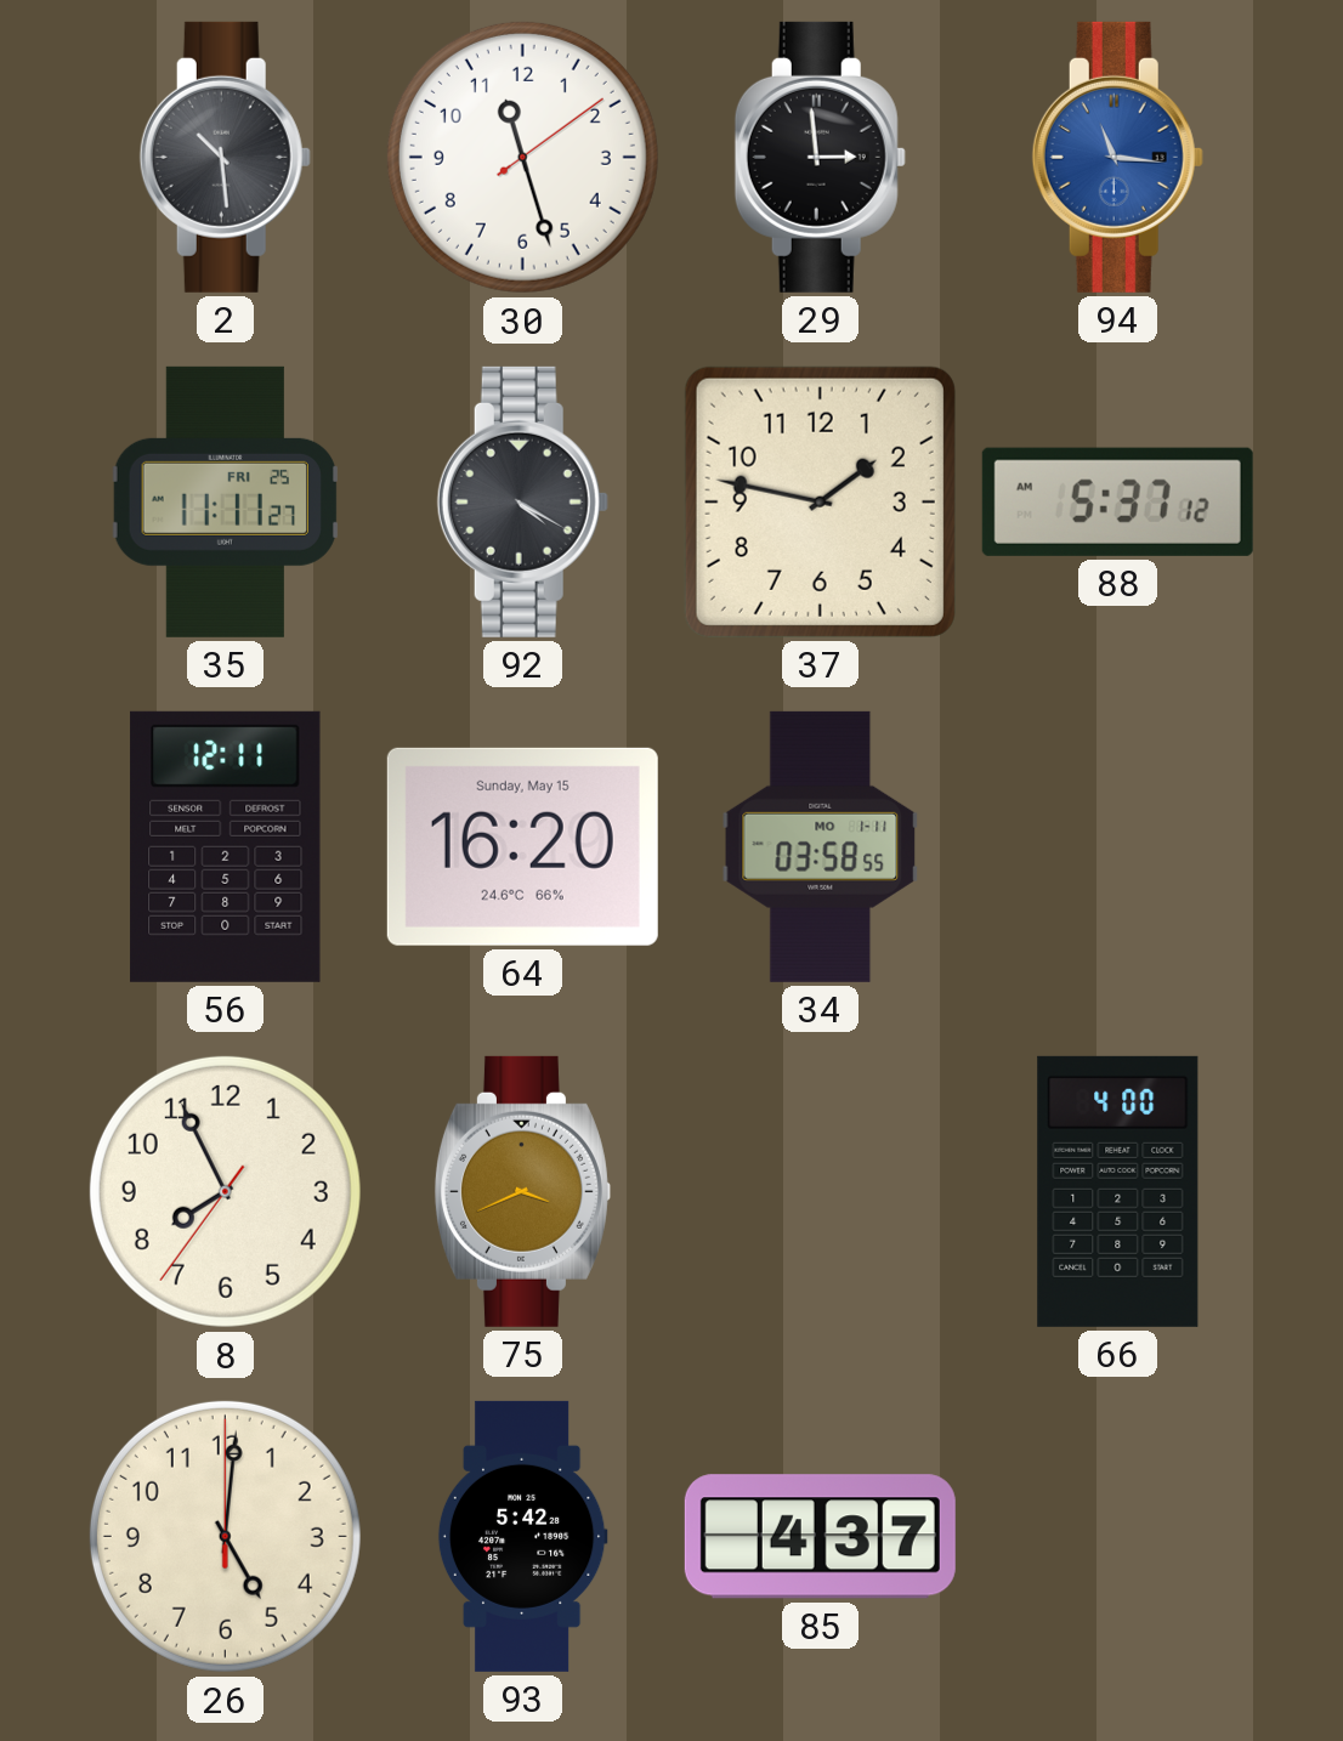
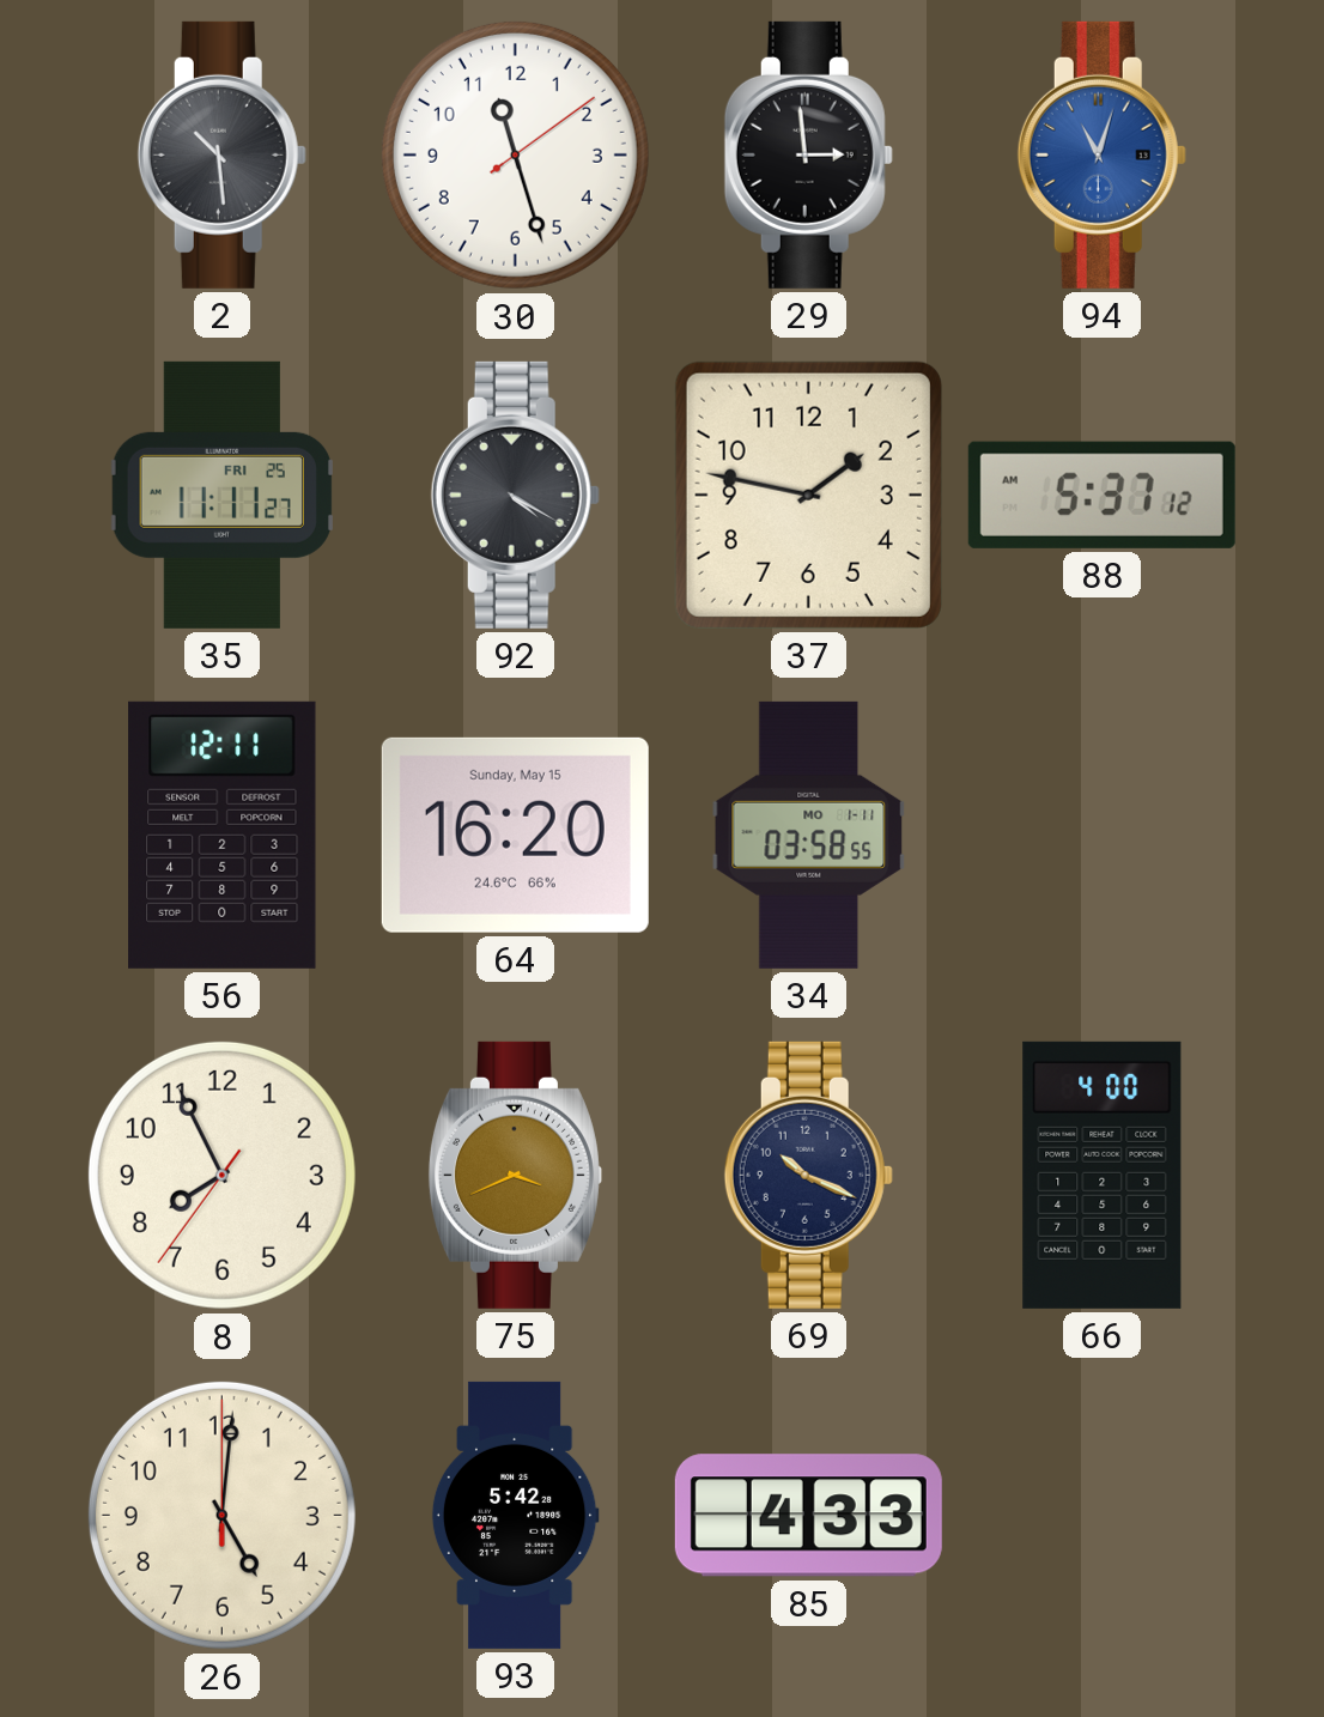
94: 11:16 -> 11:03 (1101, 154)
69: none -> 10:19 (808, 1175)
85: 4:37 -> 4:33 (808, 1516)
